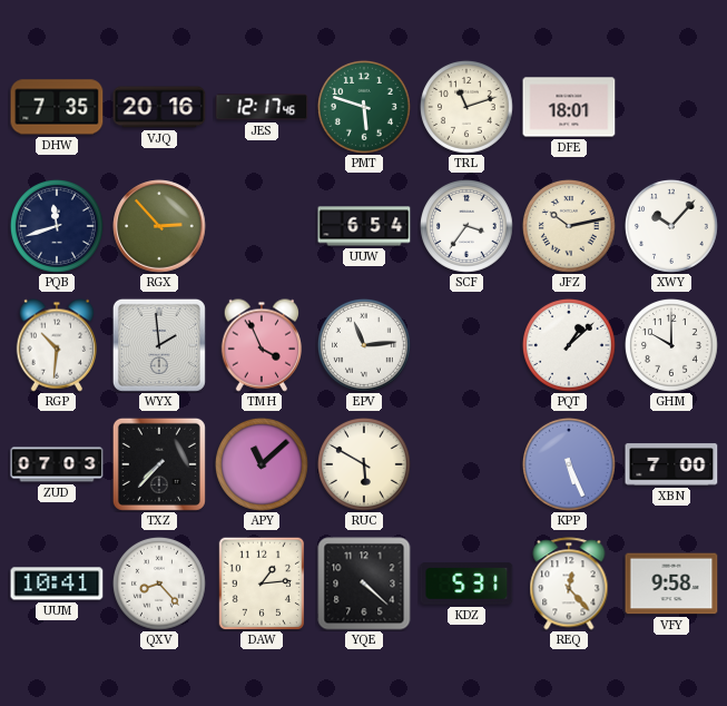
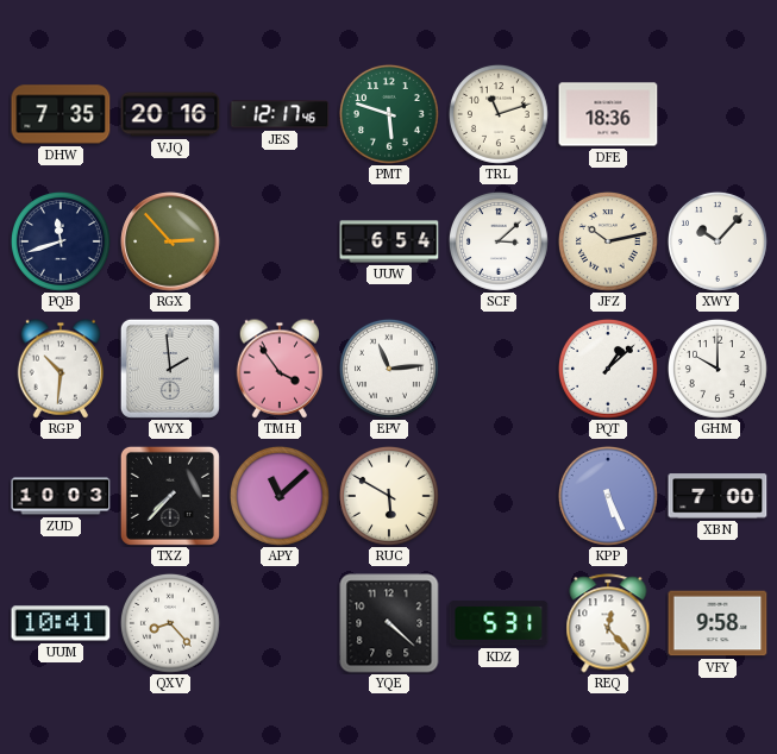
DFE: 18:01 -> 18:36 (608, 114)
SCF: 3:36 -> 3:08 (499, 241)
TMH: 3:56 -> 3:54 (278, 369)
ZUD: 07:03 -> 10:03 (61, 496)
DAW: 1:14 -> none (262, 584)
